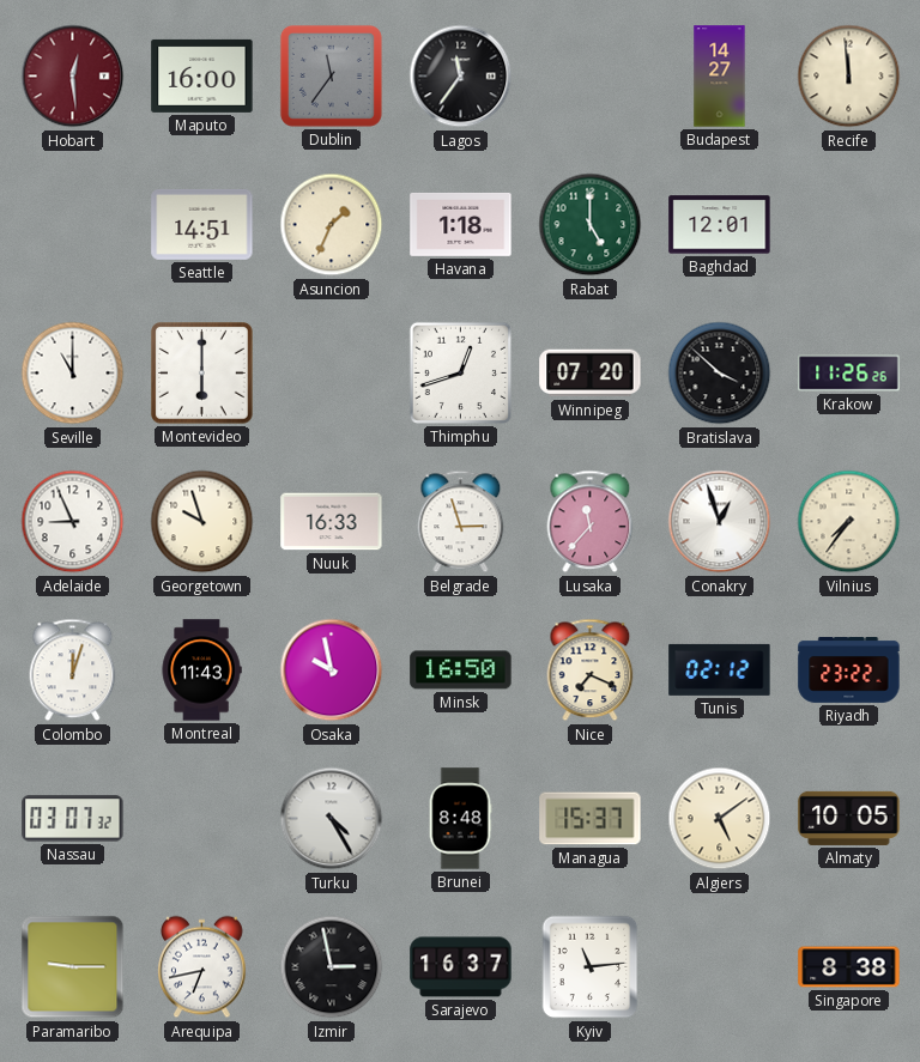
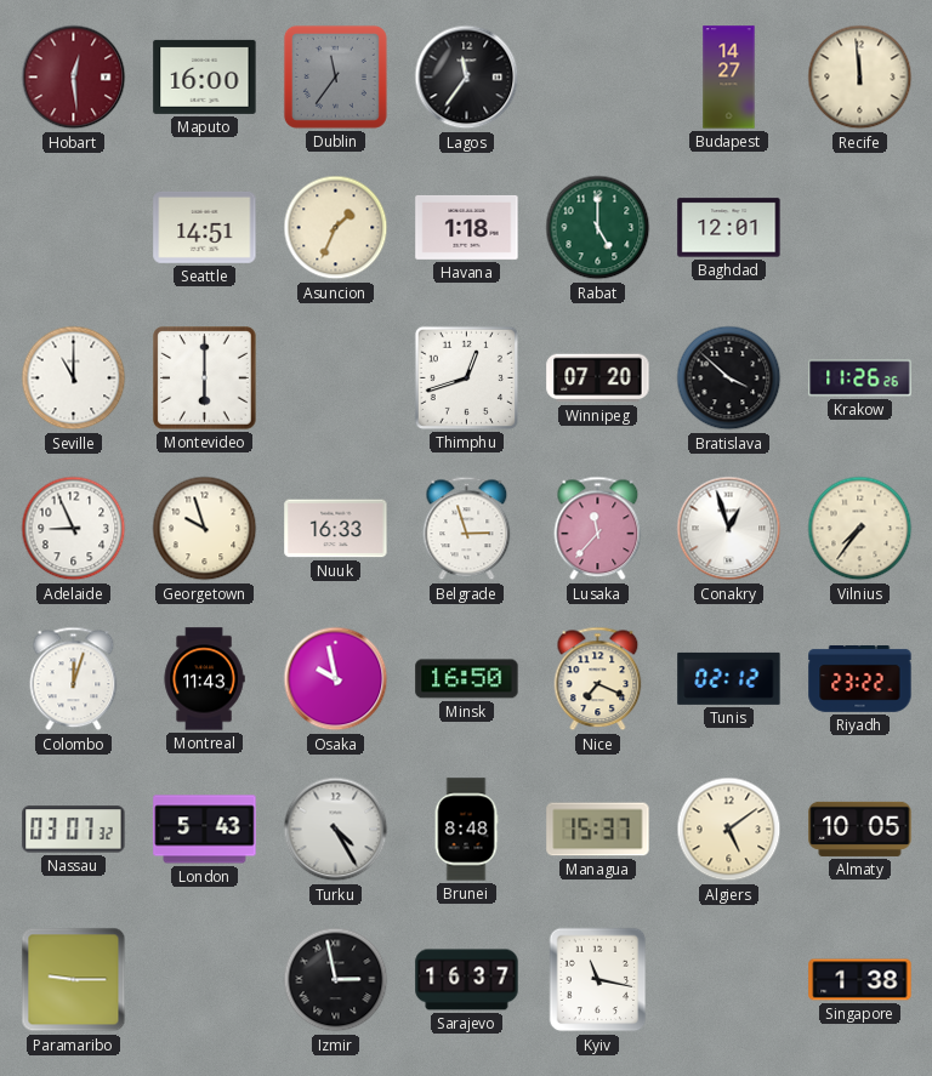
London: none -> 5:43 (205, 830)
Arequipa: 6:43 -> none (202, 967)
Kyiv: 11:14 -> 11:17 (598, 980)
Singapore: 8:38 -> 1:38 (860, 980)
